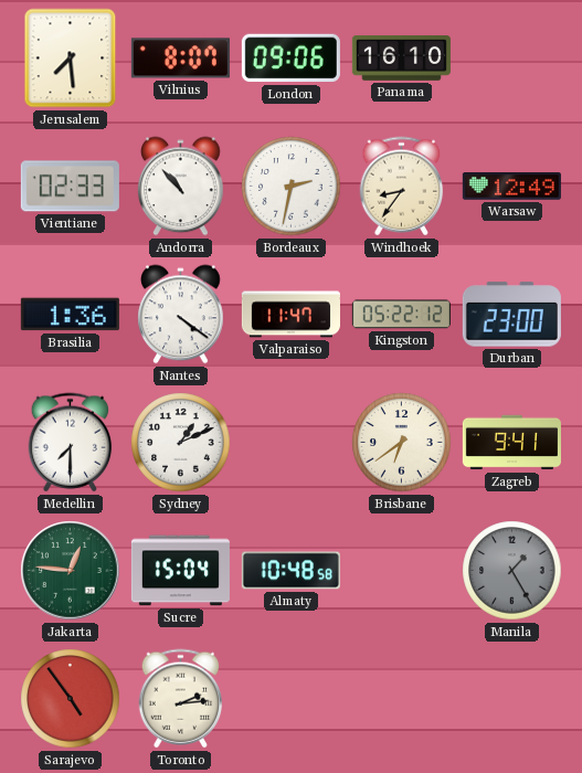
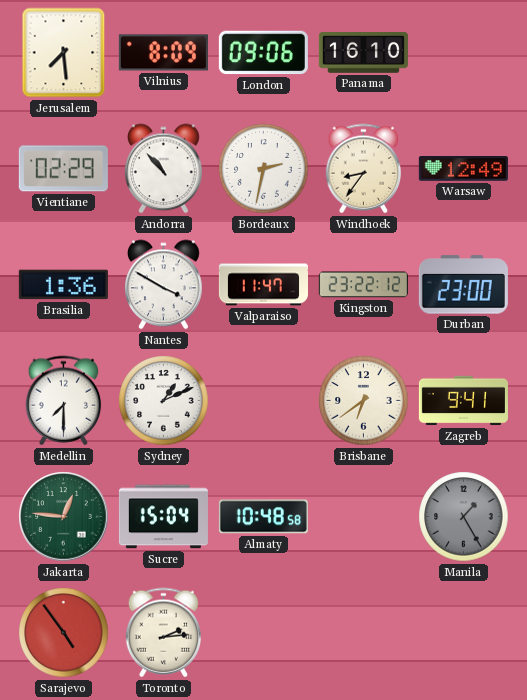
Vilnius: 8:07 -> 8:09 (163, 53)
Vientiane: 02:33 -> 02:29 (63, 169)
Nantes: 4:21 -> 3:50 (164, 285)
Kingston: 05:22 -> 23:22 (363, 285)
